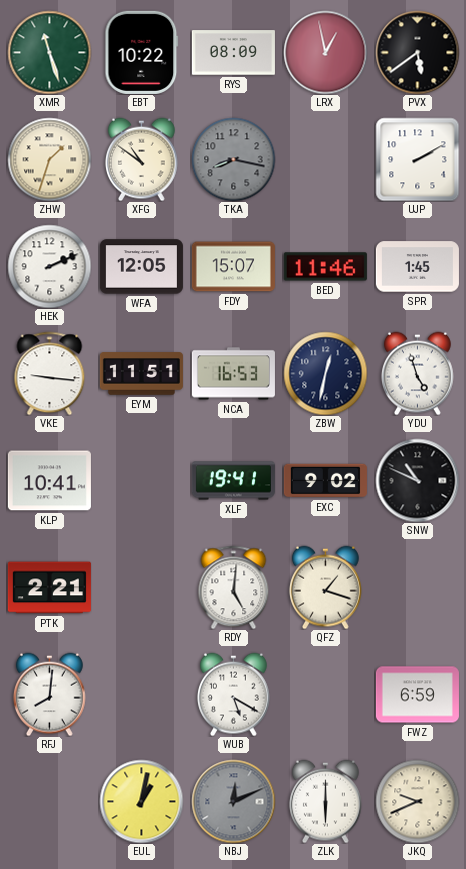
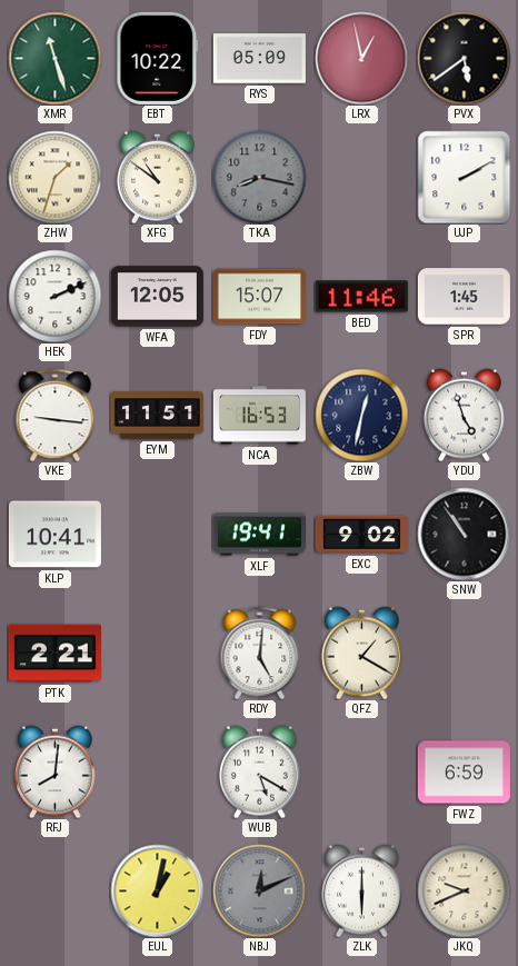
RYS: 08:09 -> 05:09 (259, 59)
SNW: 10:49 -> 10:54 (464, 534)
QFZ: 1:18 -> 1:20 (361, 653)
